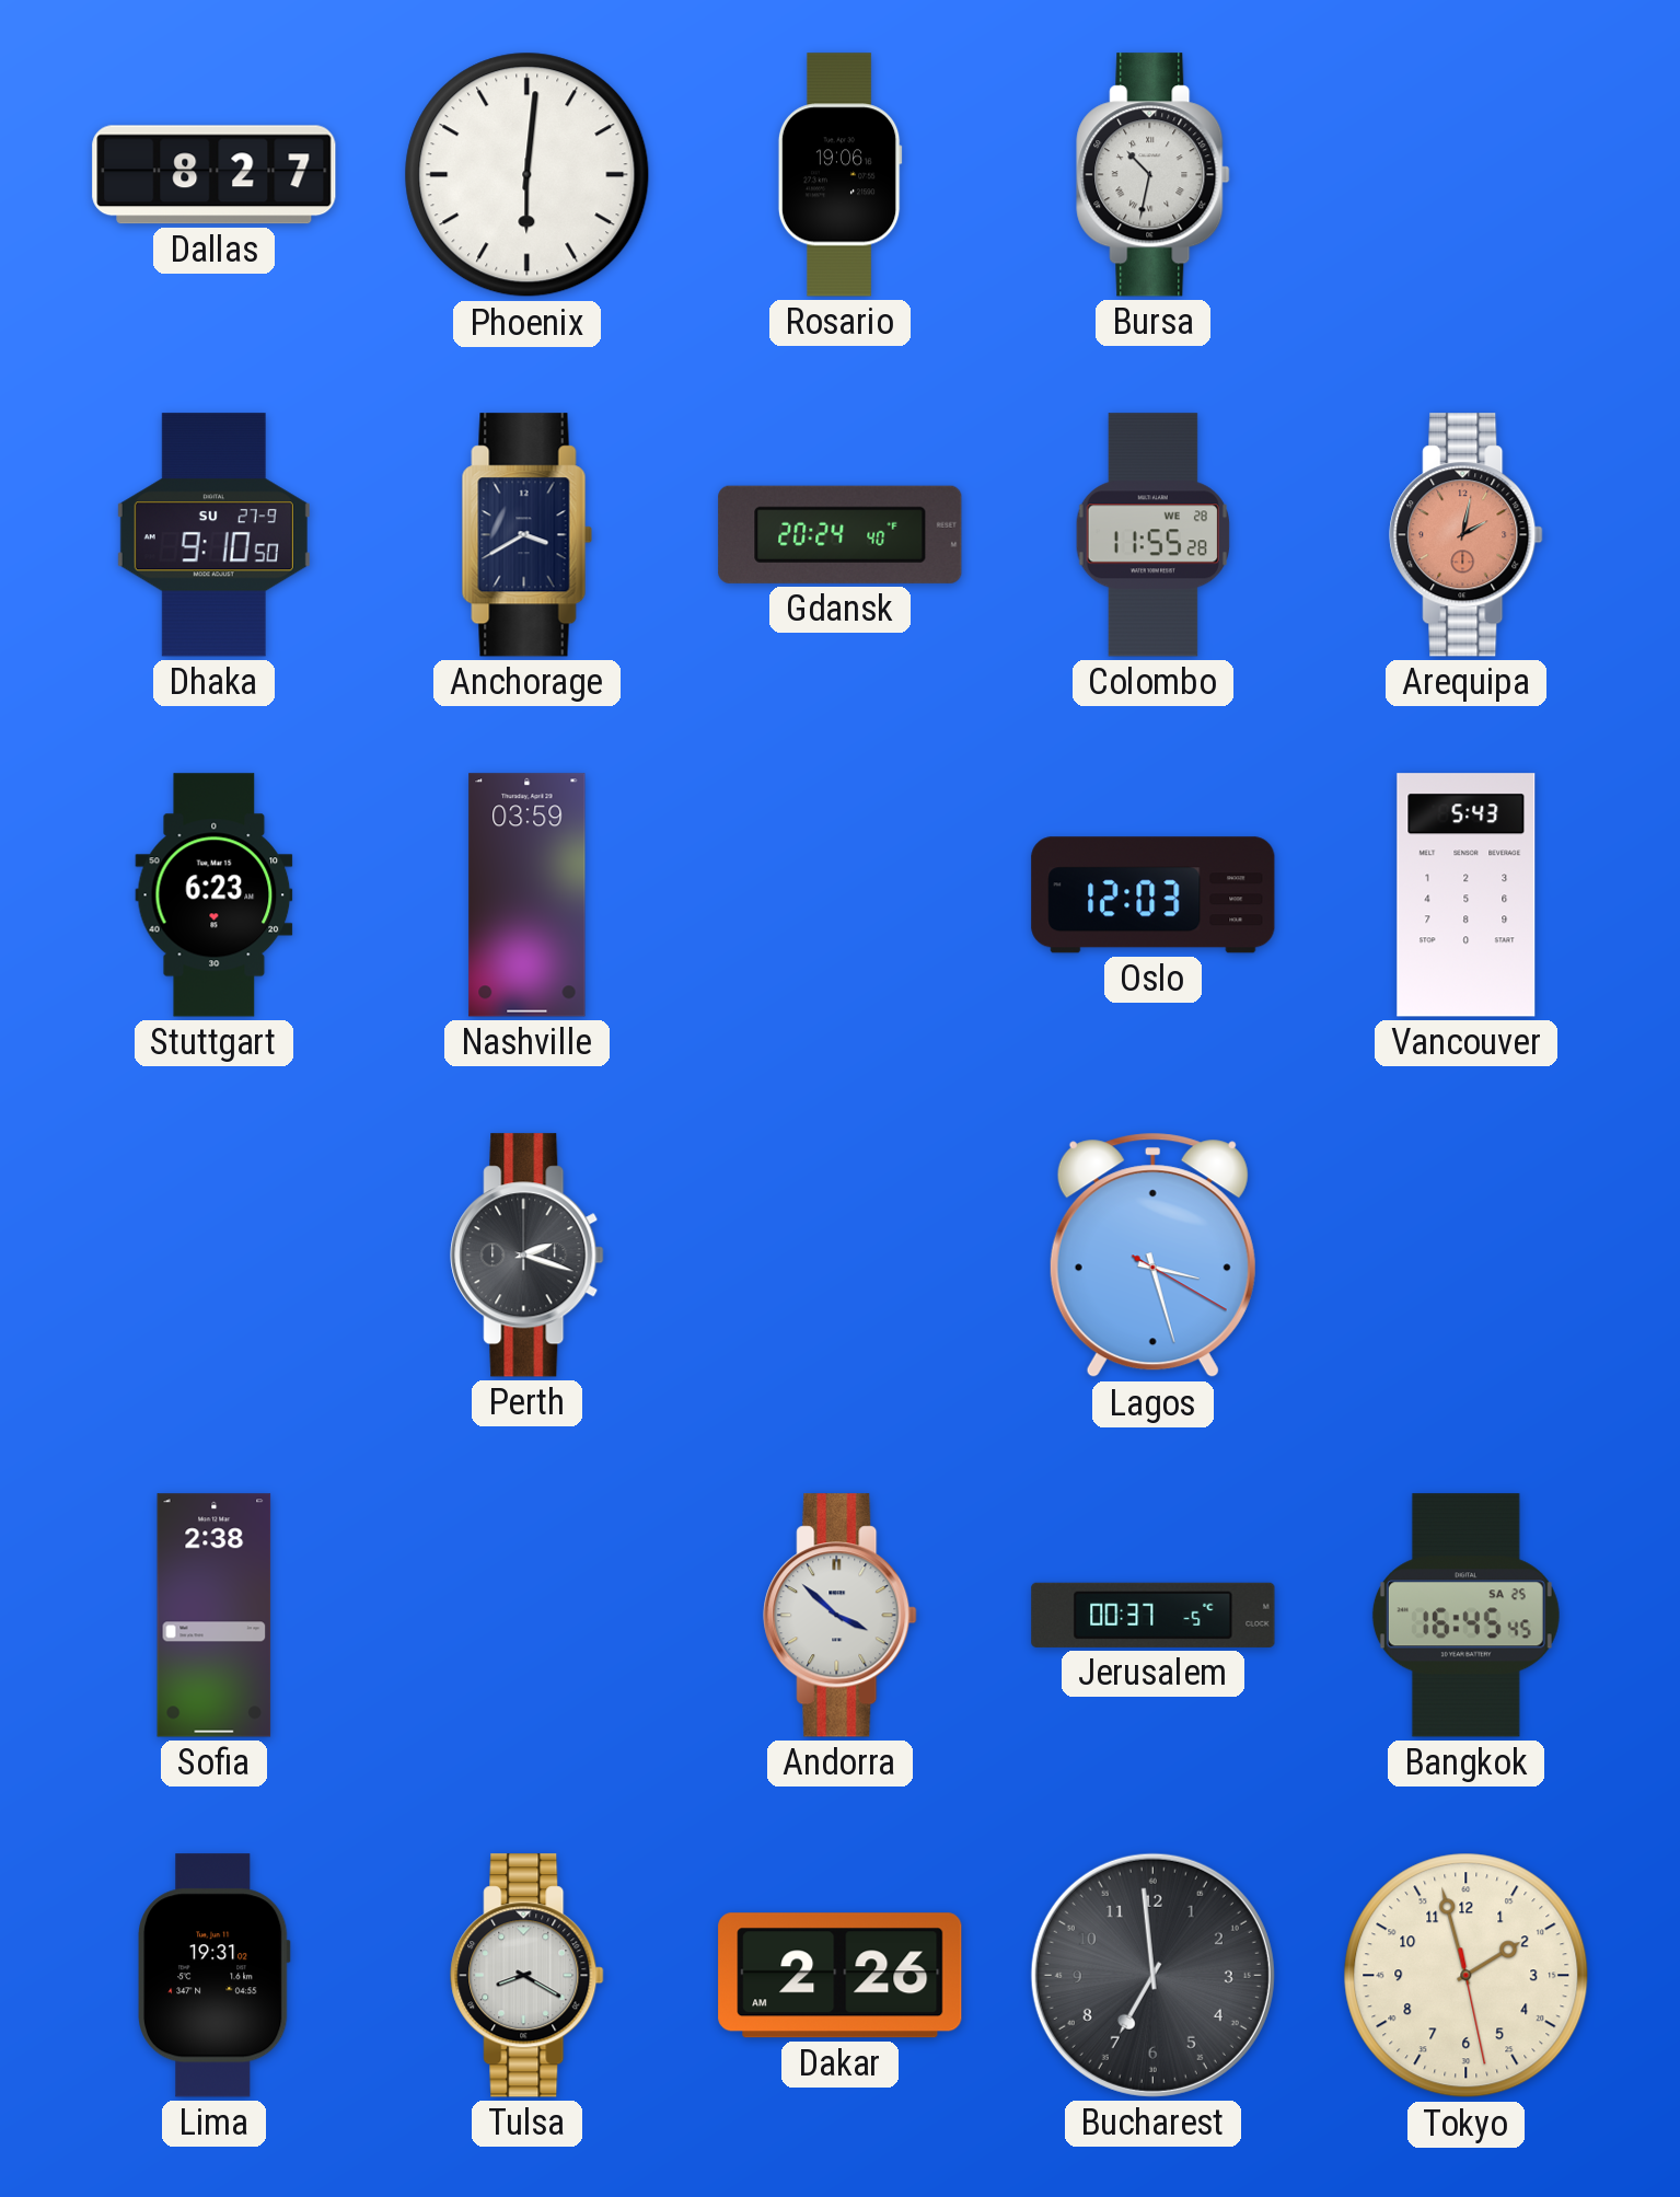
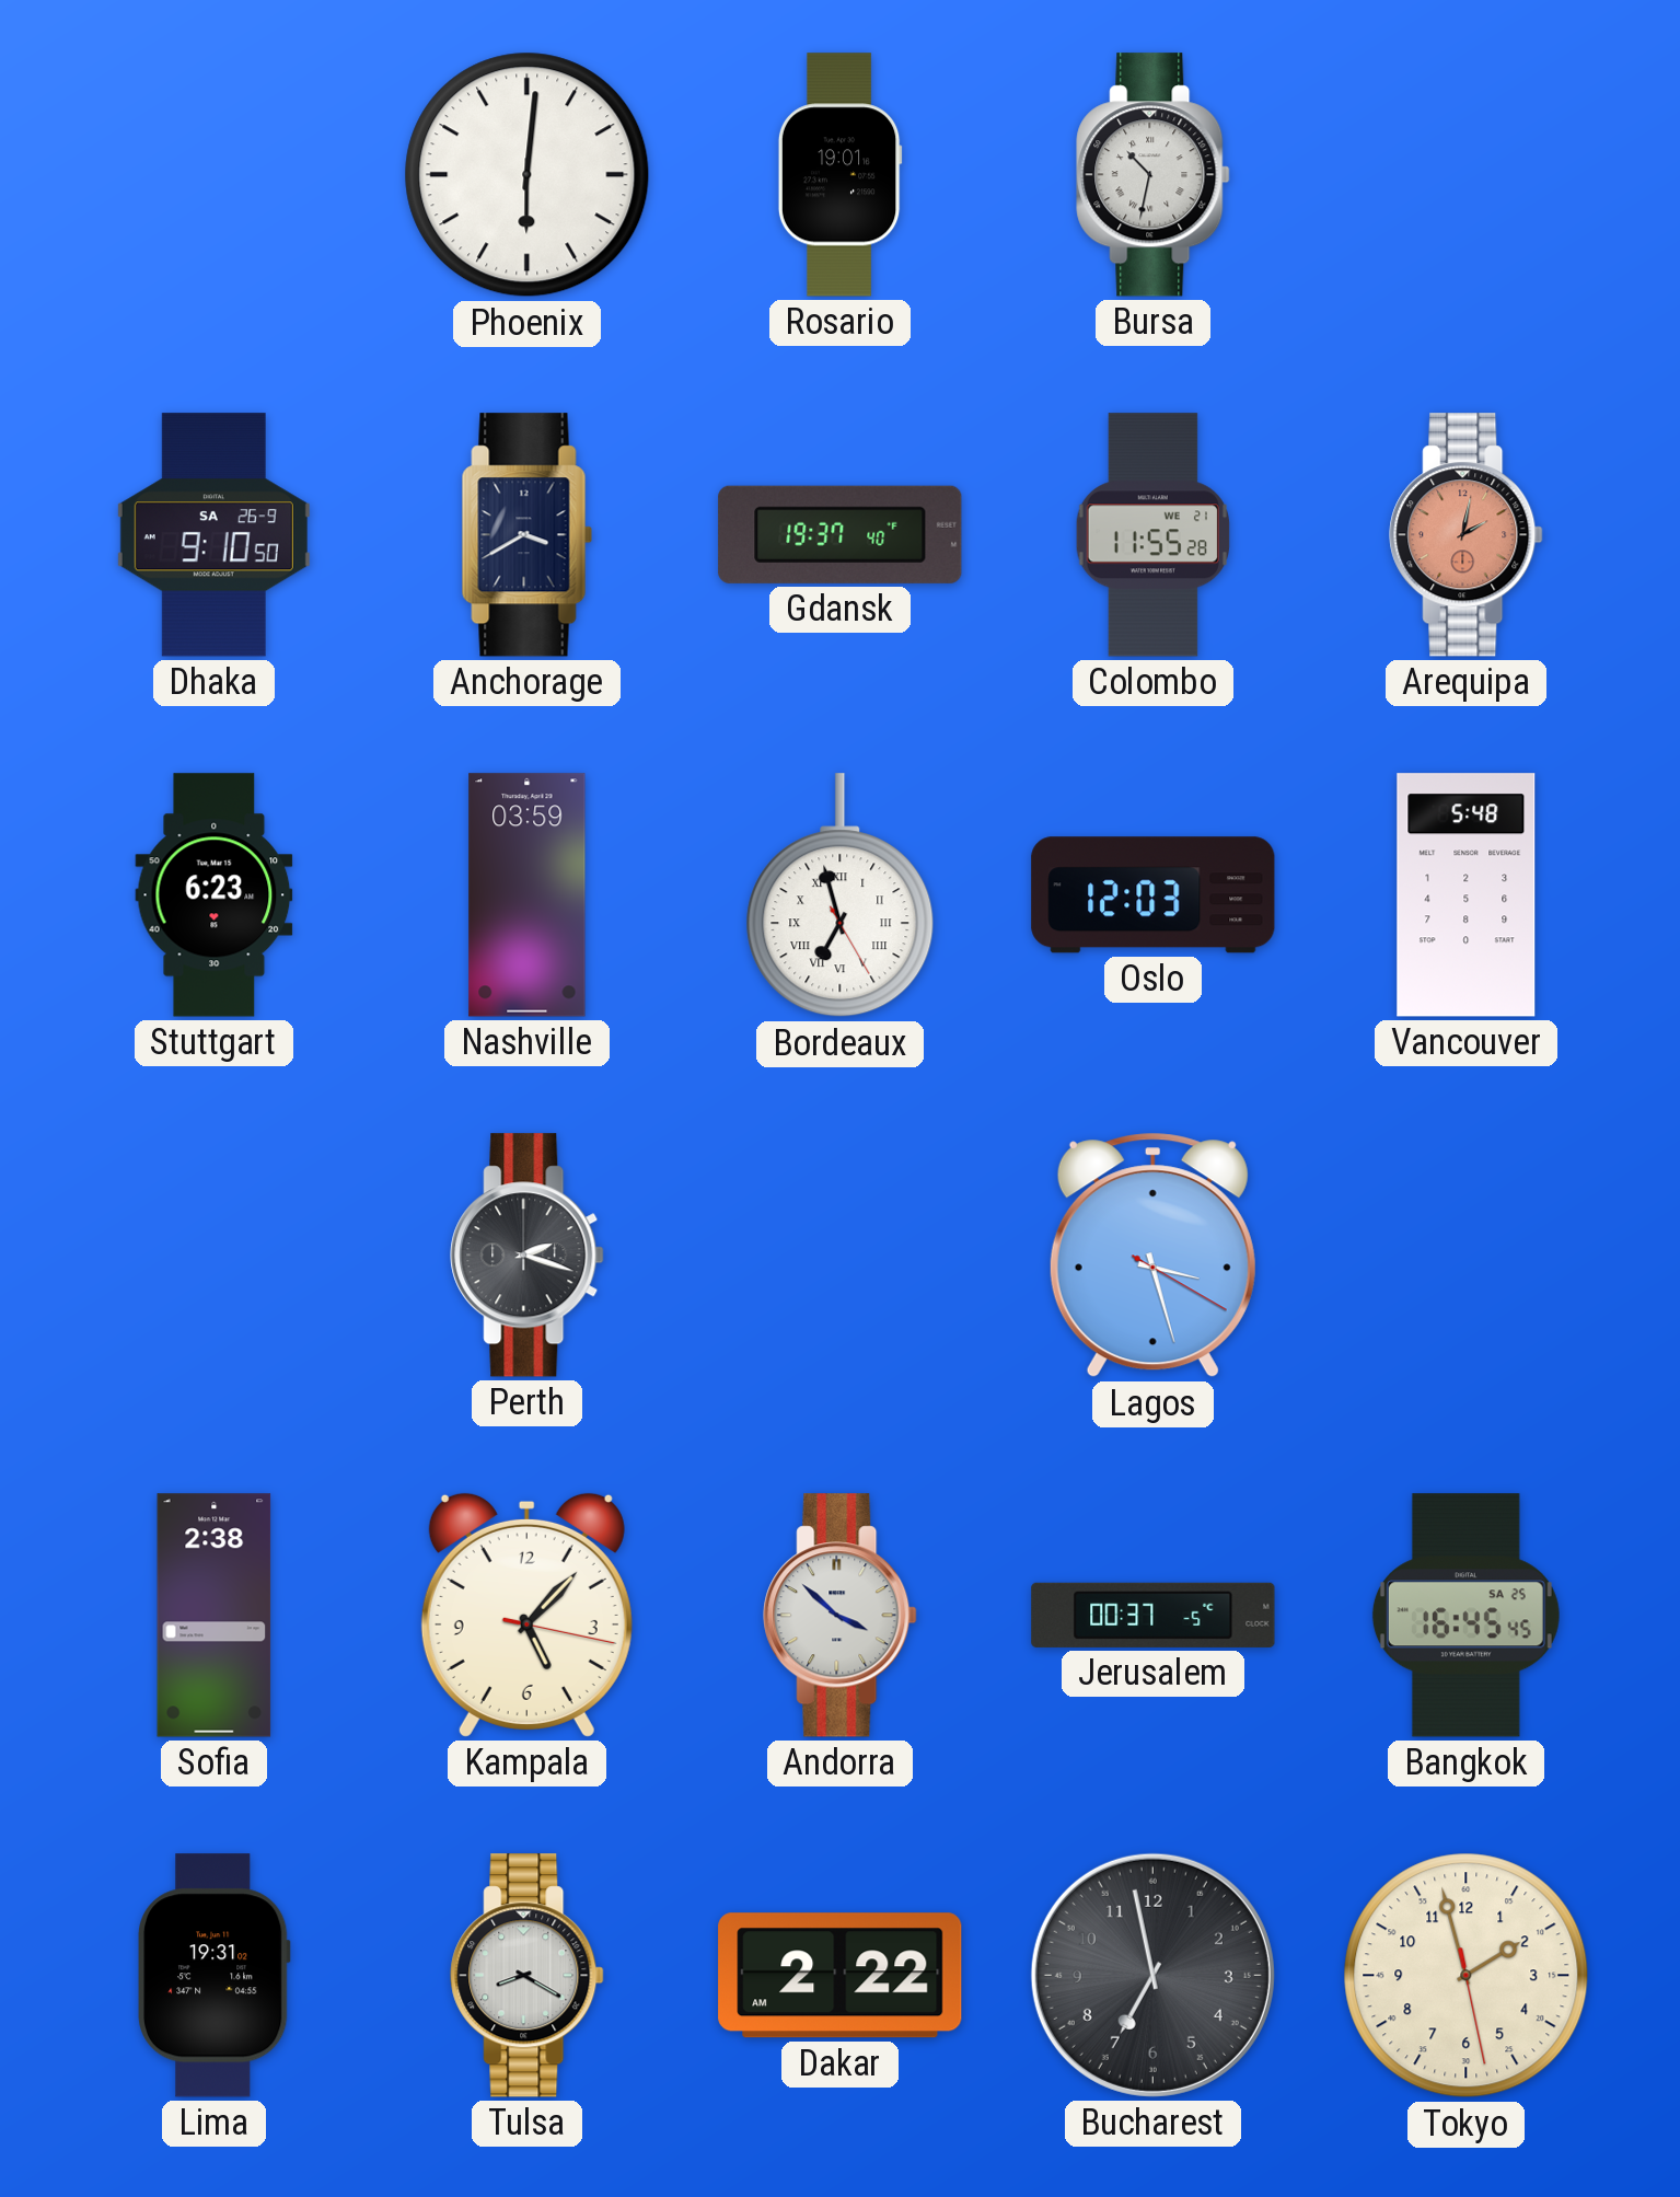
Dallas: 8:27 -> none (215, 175)
Rosario: 19:06 -> 19:01 (839, 175)
Dhaka date: SU 27-9 -> SA 26-9 (213, 535)
Gdansk: 20:24 -> 19:37 (841, 534)
Colombo date: WE 28 -> WE 21 (1152, 535)
Bordeaux: none -> 6:57 (841, 895)
Vancouver: 5:43 -> 5:48 (1467, 895)
Kampala: none -> 5:07 (526, 1615)
Dakar: 2:26 -> 2:22 (841, 1976)
Bucharest: 6:59 -> 6:58 (1152, 1975)
